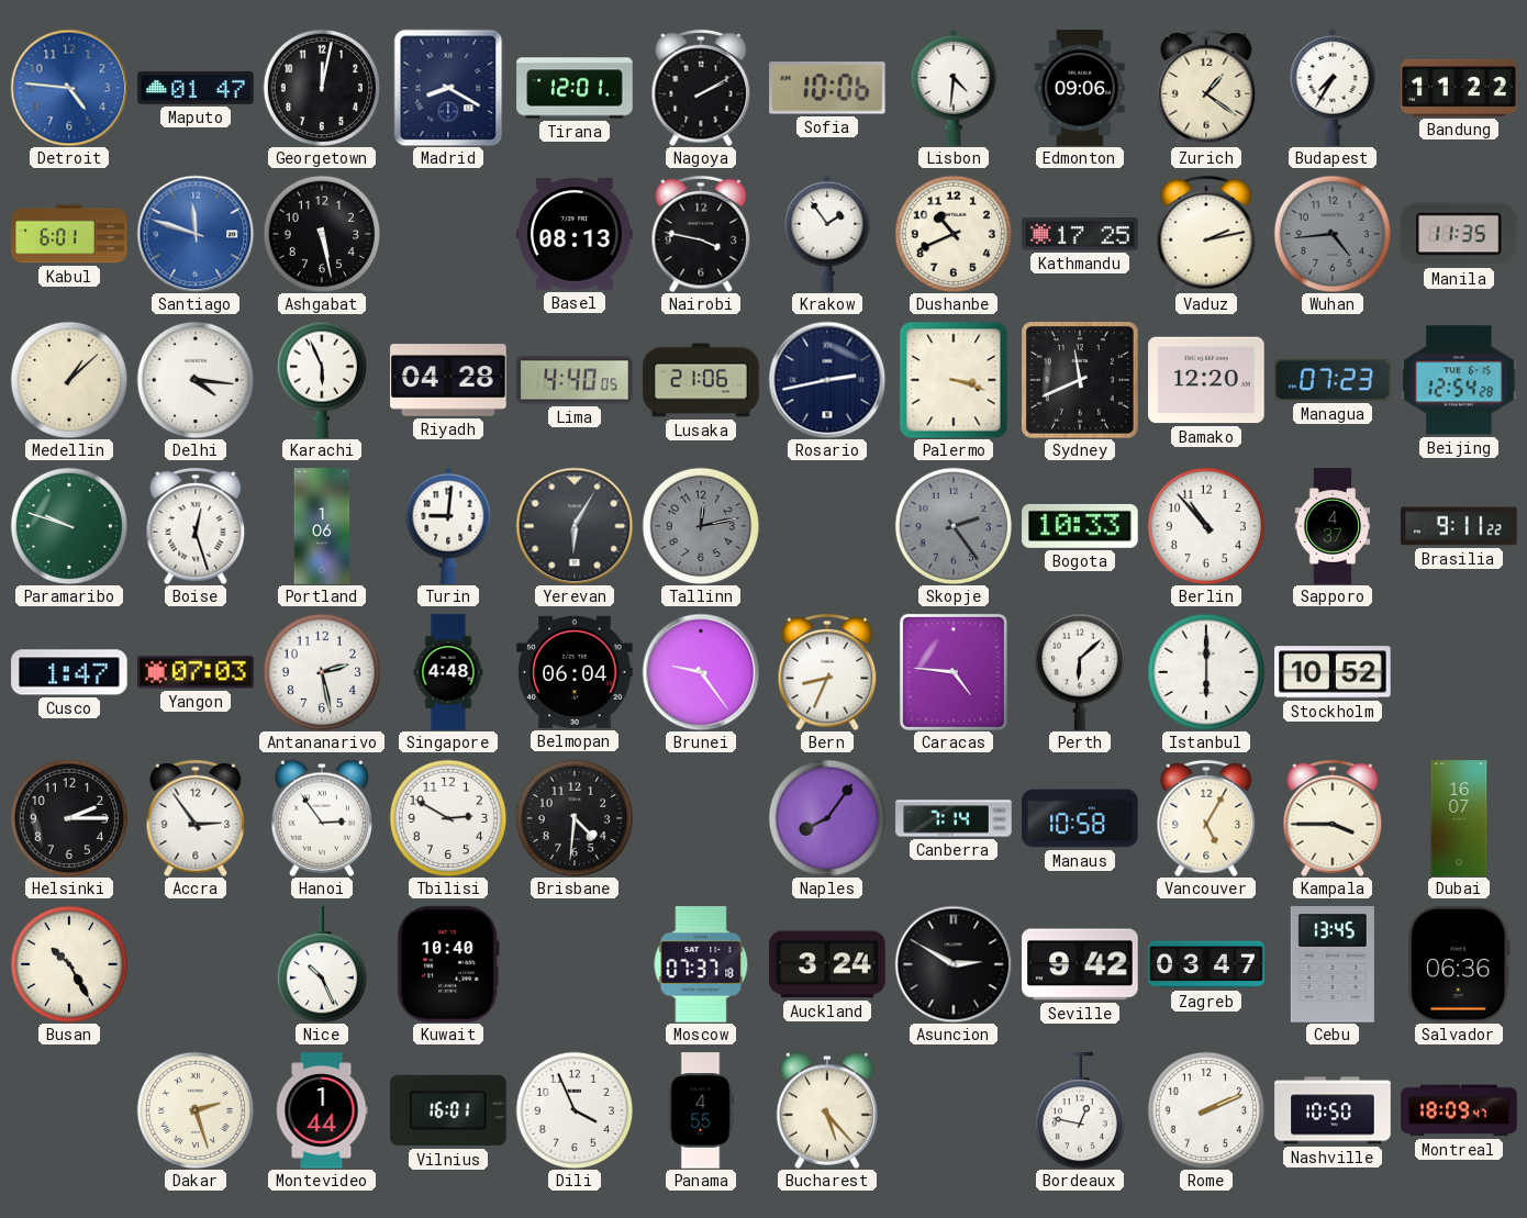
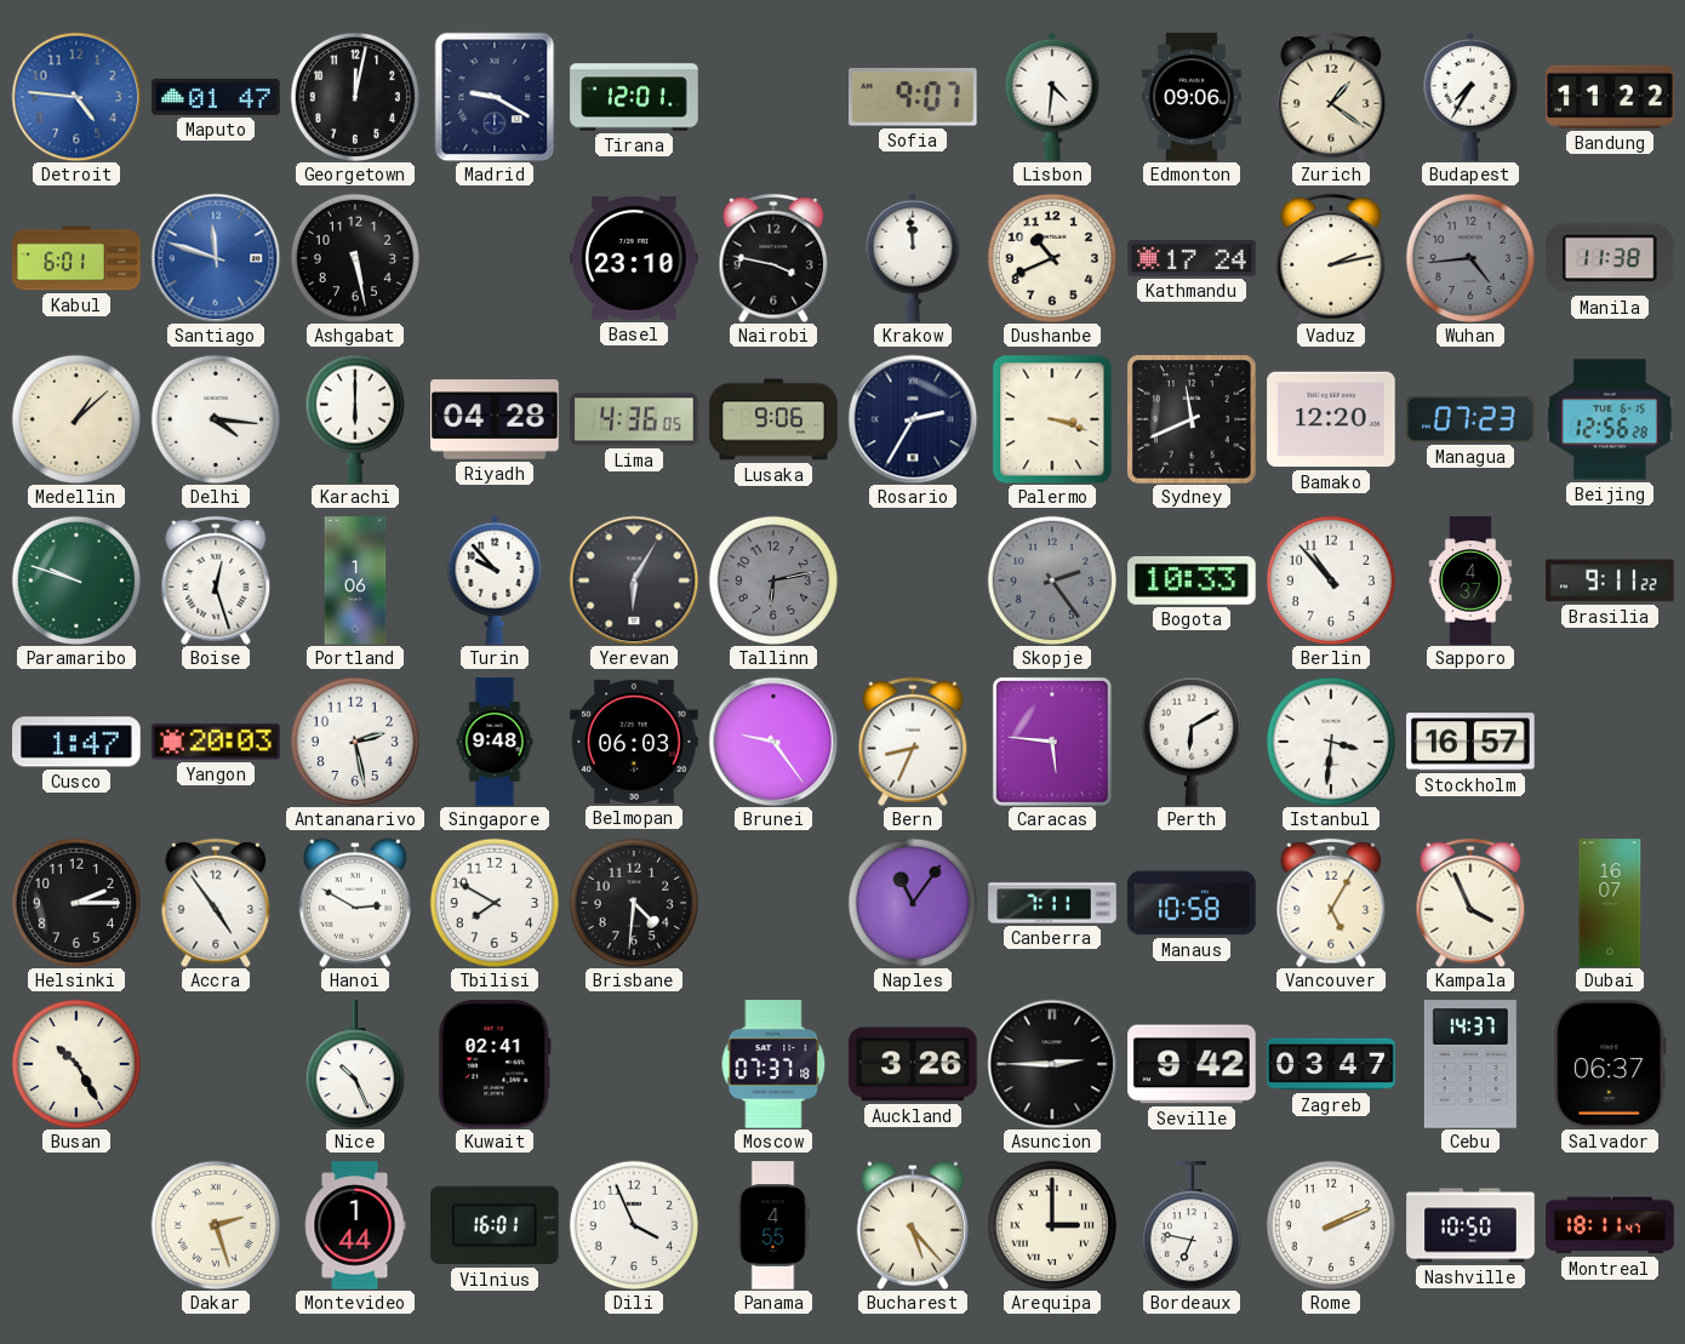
Madrid: 8:20 -> 9:20 (495, 97)
Nagoya: 2:10 -> none (701, 88)
Sofia: 10:06 -> 9:07 (914, 97)
Basel: 08:13 -> 23:10 (634, 258)
Krakow: 1:54 -> 11:59 (913, 258)
Kathmandu: 17:25 -> 17:24 (1192, 258)
Manila: 11:35 -> 11:38 (1610, 258)
Karachi: 5:56 -> 6:00 (355, 419)
Lima: 4:40 -> 4:36 (634, 419)
Lusaka: 21:06 -> 9:06 (773, 419)
Rosario: 2:43 -> 2:35 (913, 419)
Beijing: 12:54 -> 12:56 (1610, 419)
Turin: 9:01 -> 9:53 (495, 581)
Tallinn: 12:13 -> 6:13 (772, 579)
Yangon: 07:03 -> 20:03 (216, 742)
Singapore: 4:48 -> 9:48 (495, 742)
Belmopan: 06:04 -> 06:03 (634, 742)
Caracas: 4:46 -> 5:46 (1052, 742)
Perth: 6:08 -> 6:10 (1192, 742)
Istanbul: 6:00 -> 3:31 (1330, 740)
Stockholm: 10:52 -> 16:57 (1470, 742)
Accra: 2:54 -> 4:54 (216, 903)
Hanoi: 2:54 -> 2:50 (355, 903)
Tbilisi: 2:50 -> 7:50 (493, 902)
Naples: 8:06 -> 11:06 (912, 902)
Canberra: 7:14 -> 7:11 (1052, 903)
Kampala: 3:45 -> 3:56 (1470, 903)
Kuwait: 10:40 -> 02:41 (495, 1064)
Auckland: 3:24 -> 3:26 (913, 1064)
Asuncion: 2:50 -> 2:45 (1052, 1064)
Cebu: 13:45 -> 14:37 (1470, 1064)
Salvador: 06:36 -> 06:37 (1610, 1064)
Arequipa: none -> 3:00 (1051, 1224)
Bordeaux: 12:47 -> 6:47 (1192, 1225)
Montreal: 18:09 -> 18:11 (1610, 1225)
